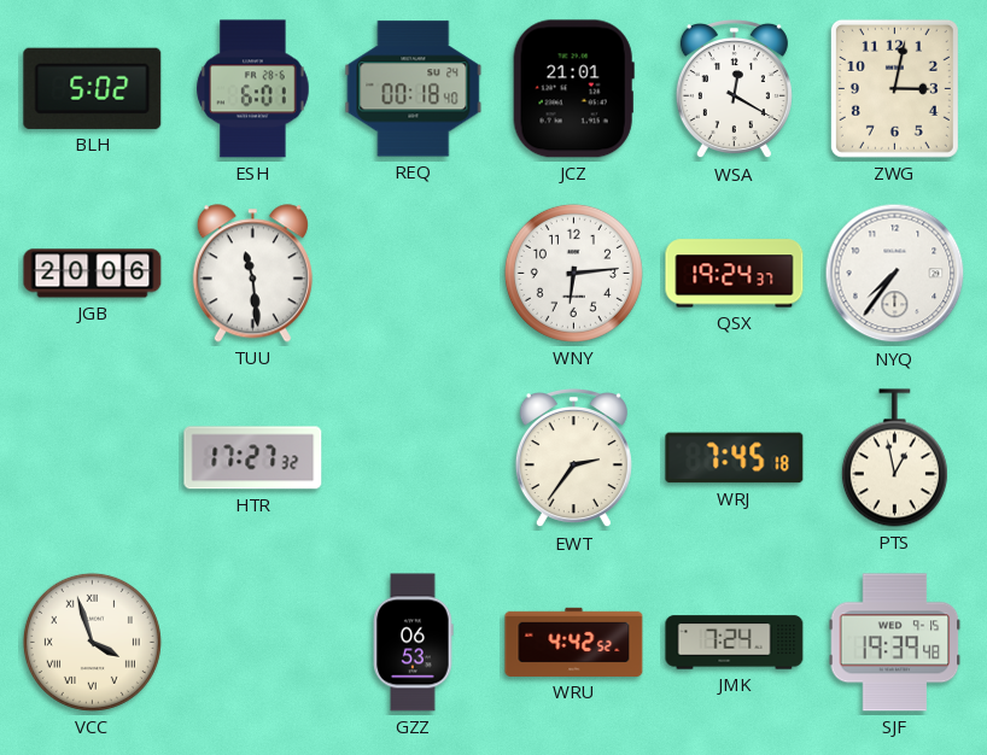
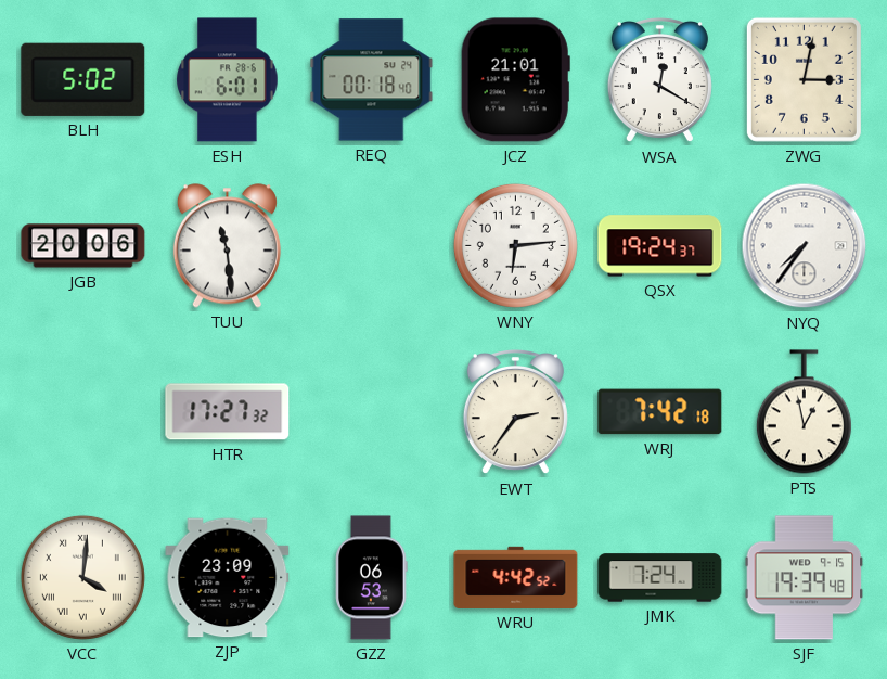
WRJ: 7:45 -> 7:42 (660, 412)
VCC: 3:57 -> 4:01 (82, 577)
ZJP: none -> 23:09 (228, 578)
